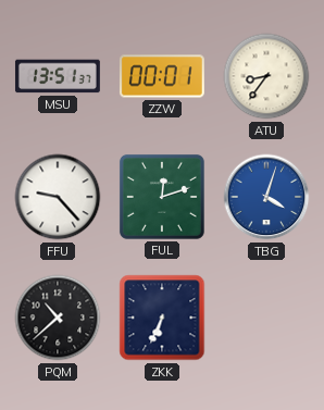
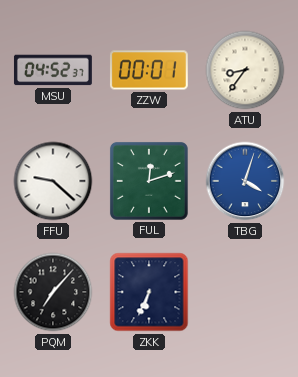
MSU: 13:51 -> 04:52 (53, 70)
FFU: 9:23 -> 9:22 (53, 181)
PQM: 10:38 -> 7:07 (53, 292)
